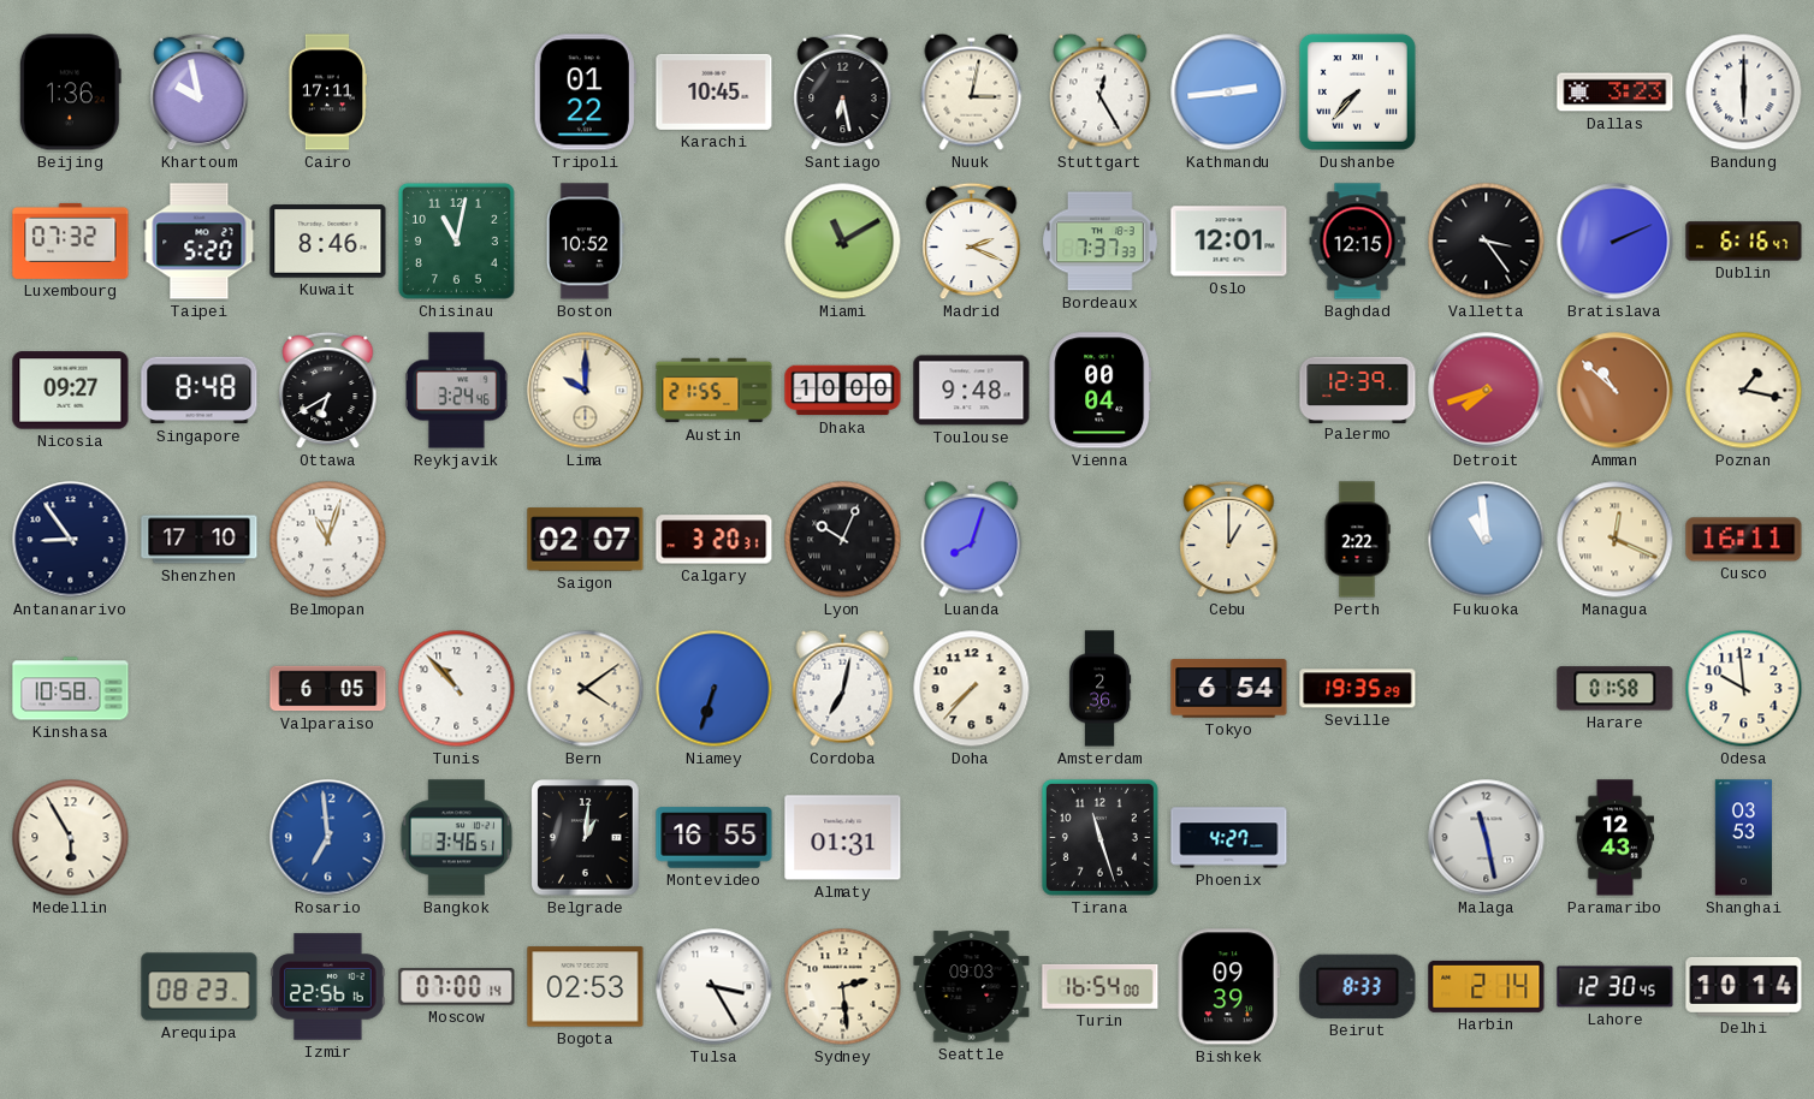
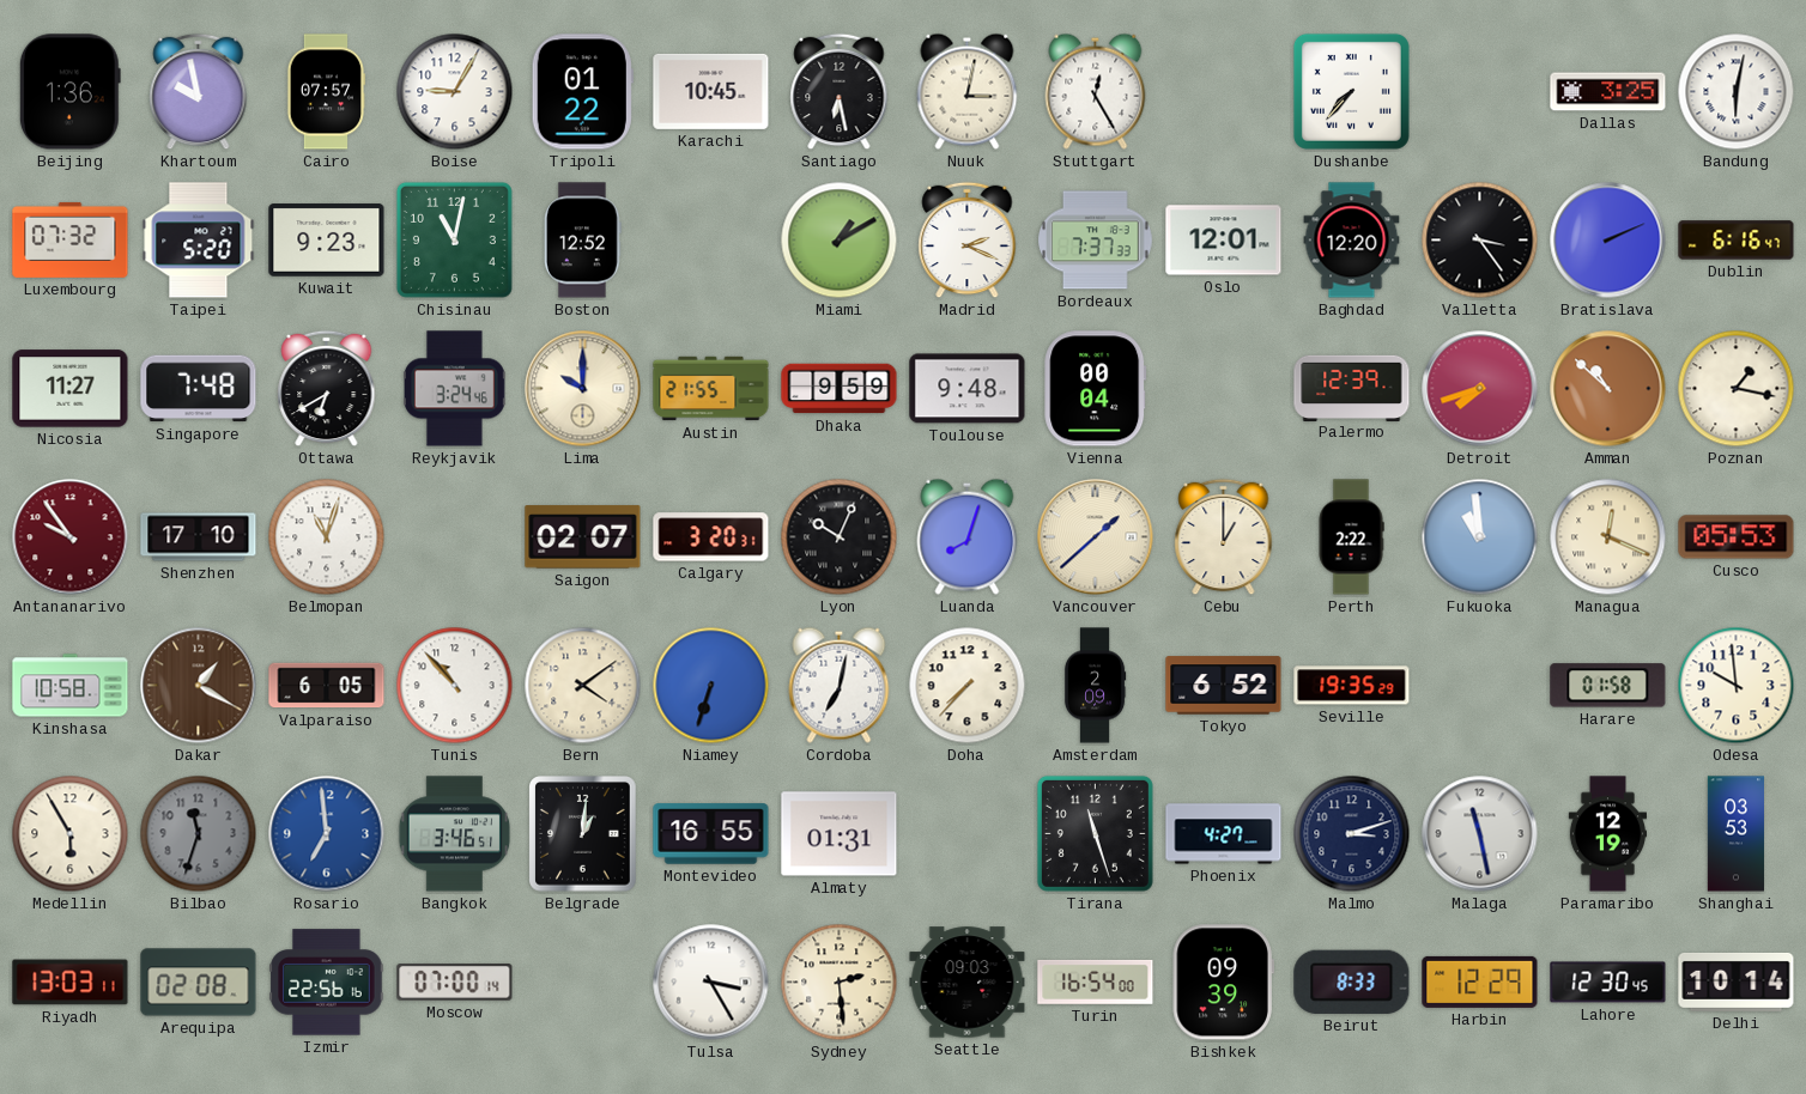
Cairo: 17:11 -> 07:57 (325, 92)
Boise: none -> 9:05 (455, 92)
Kathmandu: 2:44 -> none (1229, 93)
Dallas: 3:23 -> 3:25 (1608, 92)
Bandung: 6:00 -> 6:02 (1737, 92)
Kuwait: 8:46 -> 9:23 (327, 241)
Boston: 10:52 -> 12:52 (582, 241)
Miami: 11:10 -> 1:10 (840, 241)
Baghdad: 12:15 -> 12:20 (1352, 241)
Nicosia: 09:27 -> 11:27 (71, 389)
Singapore: 8:48 -> 7:48 (199, 389)
Dhaka: 10:00 -> 9:59 (840, 389)
Antananarivo: 8:54 -> 9:54 (71, 537)
Antananarivo dial: navy -> burgundy (71, 537)
Vancouver: none -> 1:38 (1096, 537)
Cusco: 16:11 -> 05:53 (1737, 537)
Dakar: none -> 1:20 (199, 686)
Amsterdam: 2:36 -> 2:09 (1095, 686)
Tokyo: 6:54 -> 6:52 (1224, 686)
Bilbao: none -> 11:33 (199, 834)
Malmo: none -> 3:12 (1352, 834)
Paramaribo: 12:43 -> 12:19 (1607, 834)
Riyadh: none -> 13:03 (71, 983)
Arequipa: 08:23 -> 02:08 (199, 983)
Bogota: 02:53 -> none (586, 987)
Harbin: 2:14 -> 12:29 (1480, 981)
